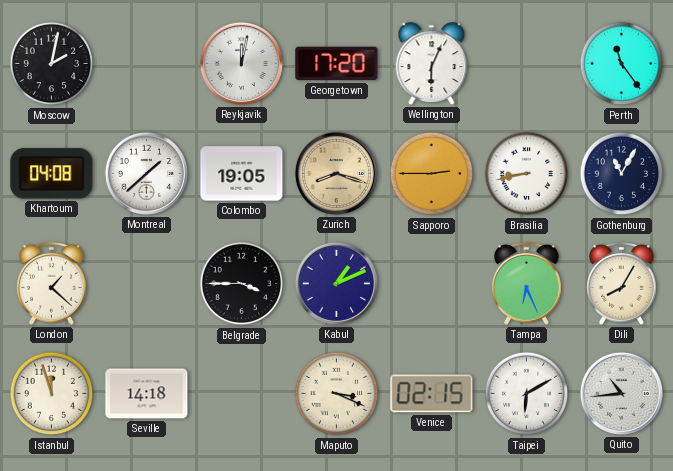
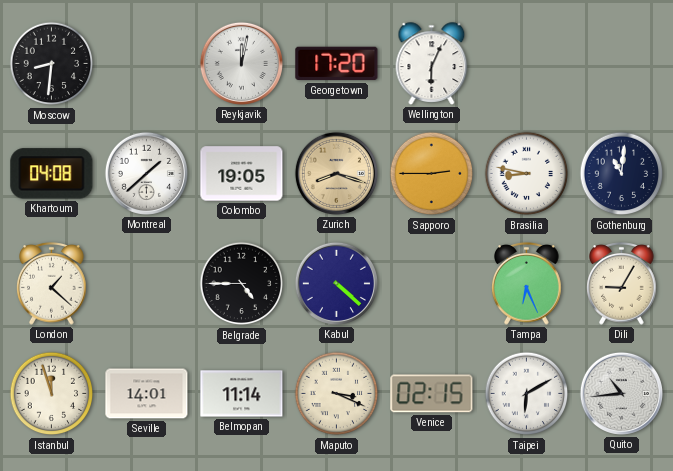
Moscow: 2:02 -> 8:31 (52, 64)
Perth: 11:24 -> none (622, 64)
Brasilia: 8:43 -> 8:47 (527, 174)
Gothenburg: 11:05 -> 11:01 (622, 174)
Belgrade: 3:45 -> 4:45 (242, 284)
Kabul: 1:11 -> 4:22 (336, 283)
Dili: 8:05 -> 9:05 (622, 284)
Seville: 14:18 -> 14:01 (147, 394)
Belmopan: none -> 11:14 (242, 394)
